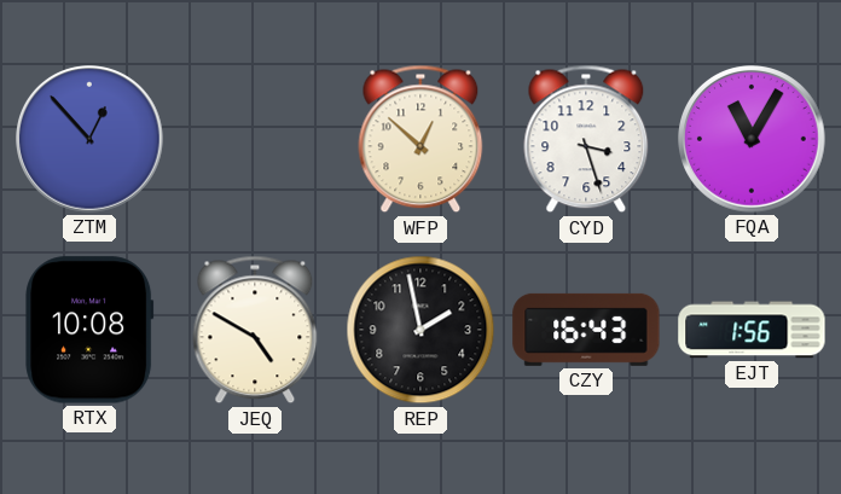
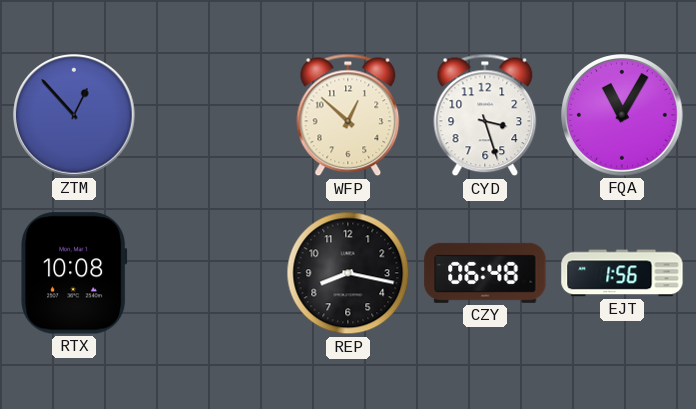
JEQ: 4:50 -> none (255, 330)
REP: 1:58 -> 8:17 (348, 273)
CZY: 16:43 -> 06:48 (485, 273)
